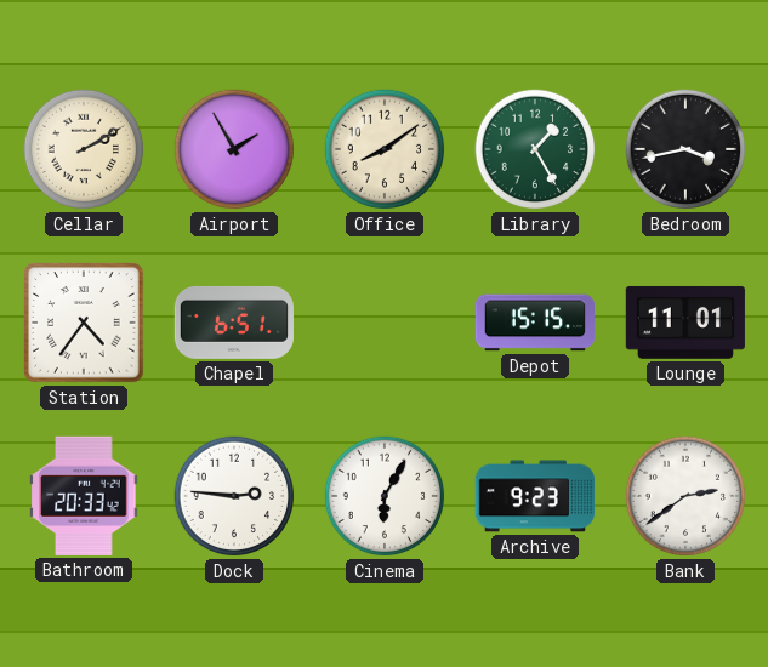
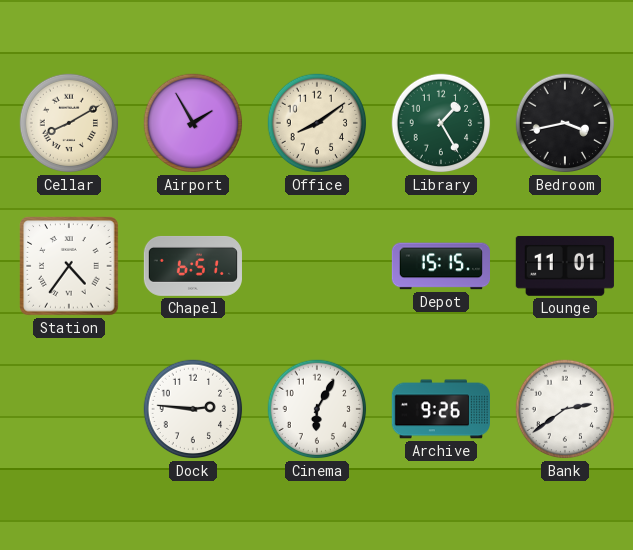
Cellar: 2:10 -> 8:10 (69, 123)
Bathroom: 20:33 -> none (84, 496)
Archive: 9:23 -> 9:26 (441, 409)
